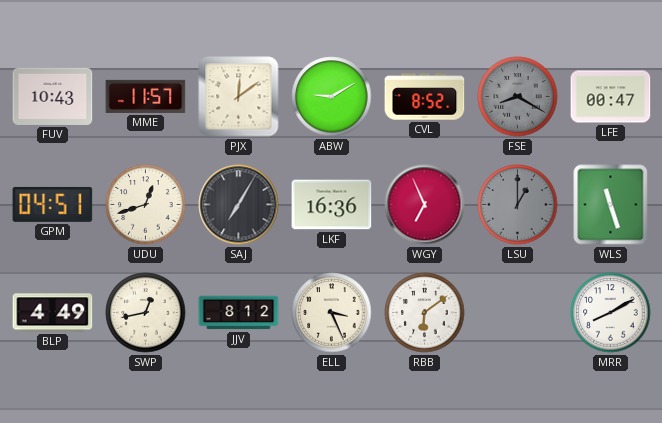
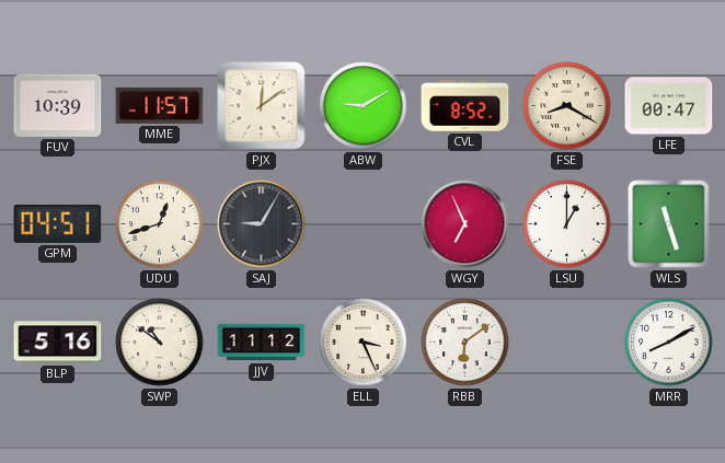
FUV: 10:43 -> 10:39 (58, 105)
FSE dial: grey -> cream (567, 106)
SAJ: 7:05 -> 9:05 (262, 224)
LKF: 16:36 -> none (332, 205)
LSU dial: grey -> white (567, 224)
BLP: 4:49 -> 5:16 (58, 343)
SWP: 12:43 -> 10:51 (160, 343)
JJV: 8:12 -> 11:12 (262, 343)
